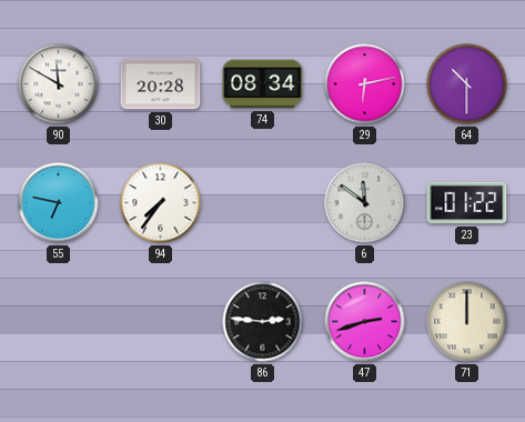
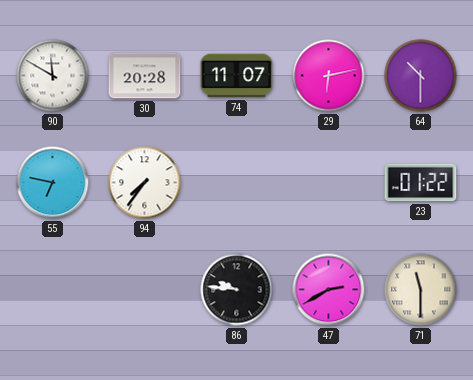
74: 08:34 -> 11:07 (237, 76)
6: 11:51 -> none (365, 203)
86: 2:46 -> 9:46 (237, 290)
47: 2:42 -> 2:40 (329, 290)
71: 12:00 -> 11:30 (421, 290)
